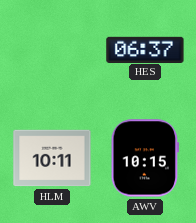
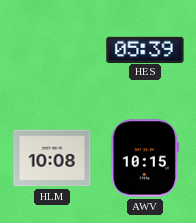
HES: 06:37 -> 05:39 (145, 49)
HLM: 10:11 -> 10:08 (52, 158)
